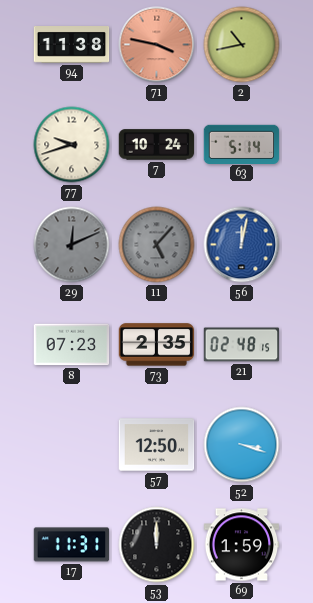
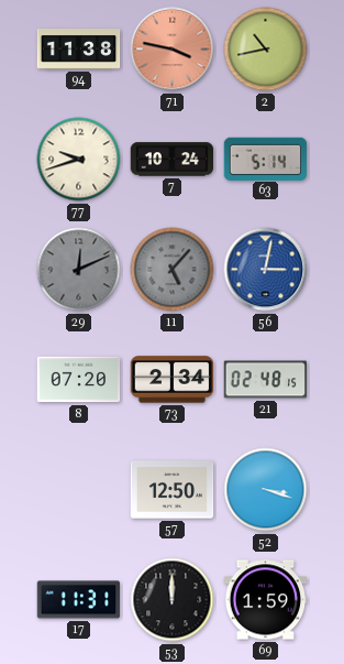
56: 12:02 -> 3:02 (266, 270)
8: 07:23 -> 07:20 (79, 380)
73: 2:35 -> 2:34 (173, 380)
